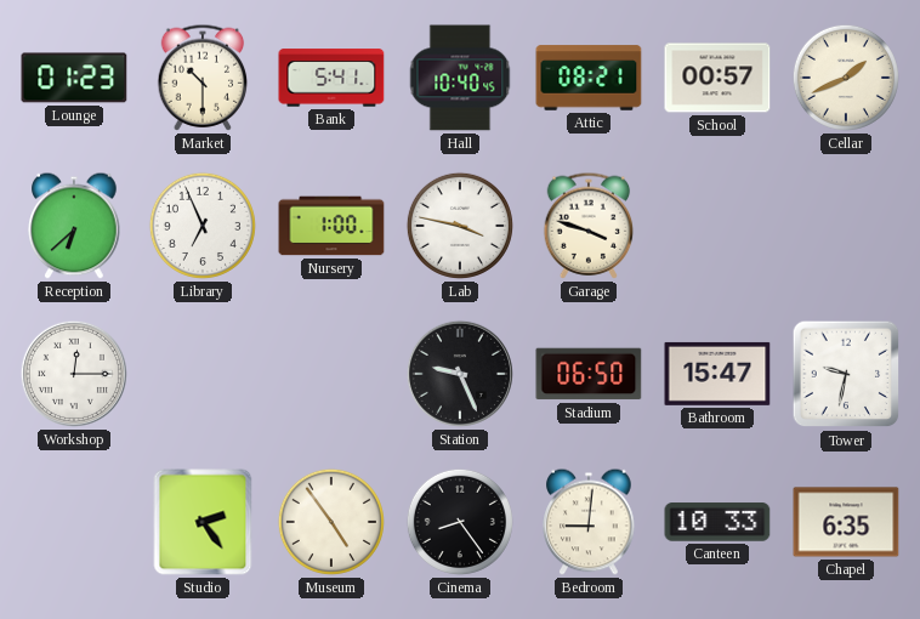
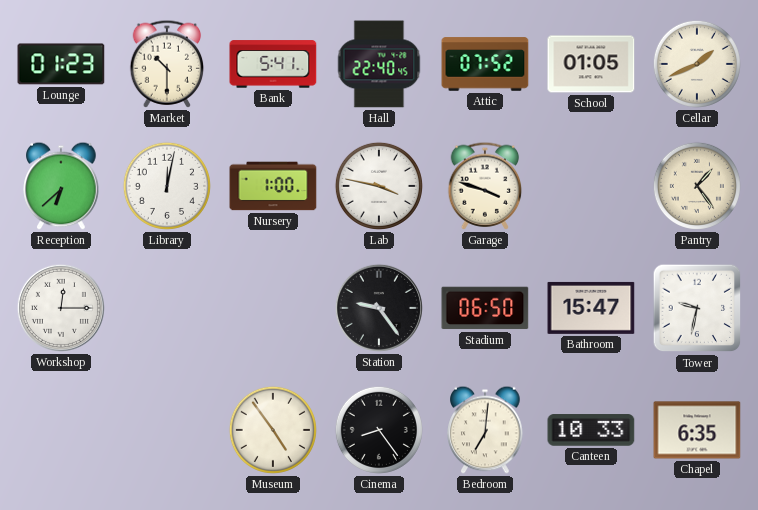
Hall: 10:40 -> 22:40 (379, 64)
Attic: 08:21 -> 07:52 (485, 64)
School: 00:57 -> 01:05 (591, 64)
Library: 6:56 -> 12:02 (167, 186)
Pantry: none -> 1:24 (697, 186)
Station: 9:26 -> 9:24 (379, 308)
Studio: 2:24 -> none (203, 522)
Bedroom: 9:01 -> 7:01 (485, 430)
